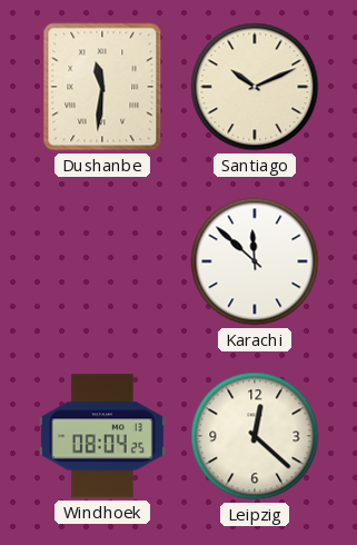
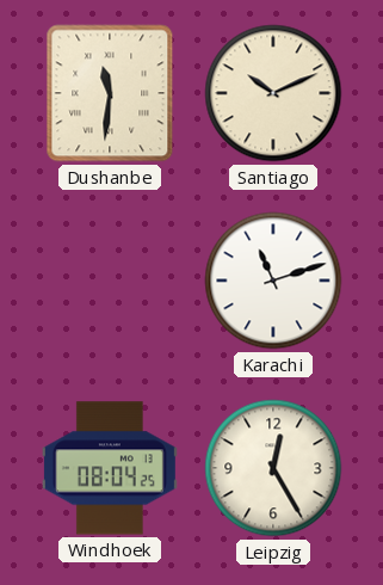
Karachi: 11:52 -> 11:12 (273, 281)
Leipzig: 12:22 -> 12:25 (273, 468)
